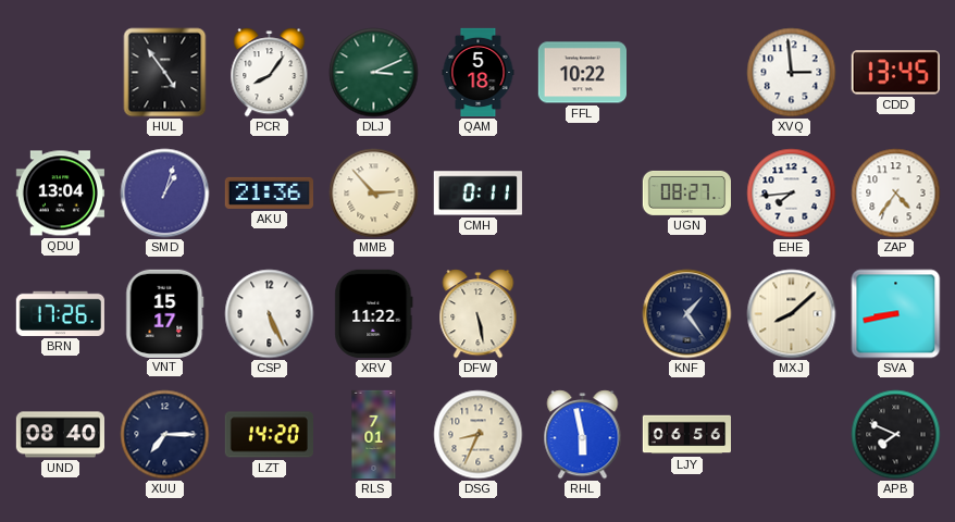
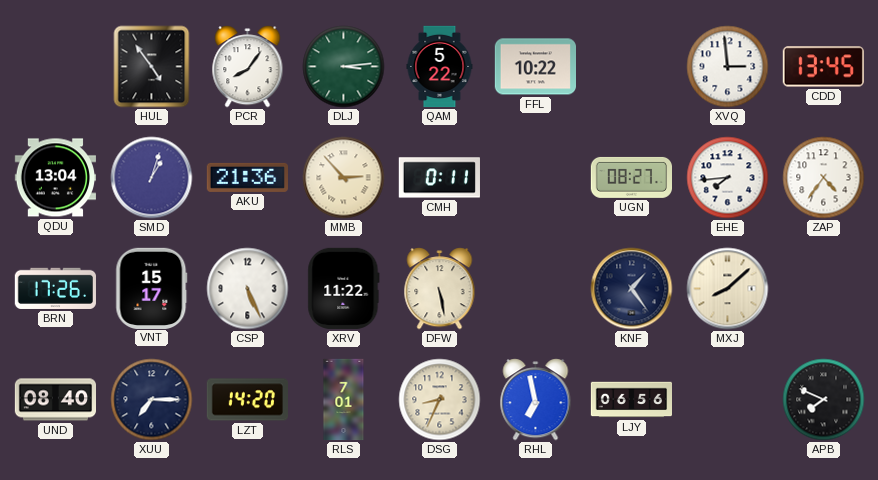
DLJ: 3:11 -> 3:14 (344, 67)
QAM: 5:18 -> 5:22 (440, 67)
SVA: 8:43 -> none (896, 314)
RHL: 5:58 -> 6:58 (536, 400)
